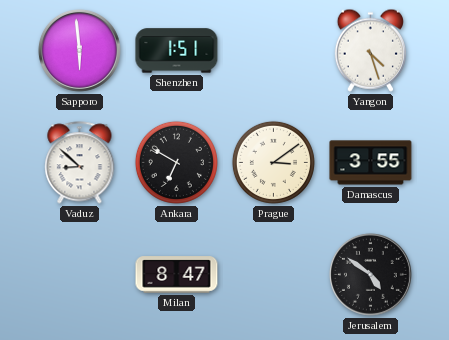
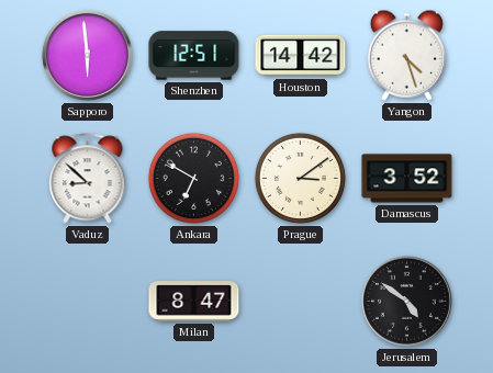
Shenzhen: 1:51 -> 12:51 (194, 56)
Houston: none -> 14:42 (301, 56)
Damascus: 3:55 -> 3:52 (407, 179)
